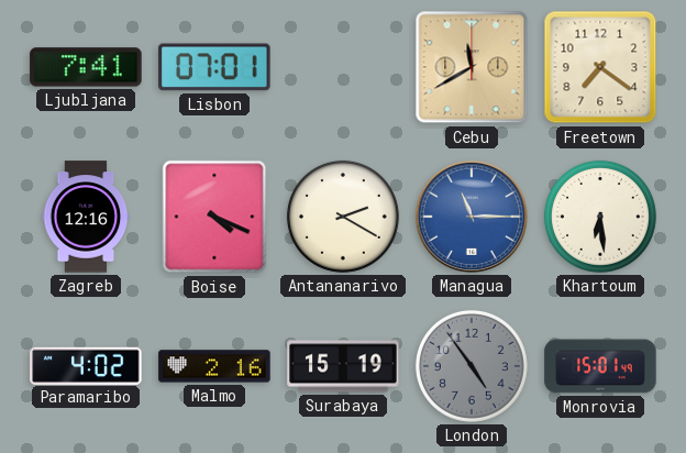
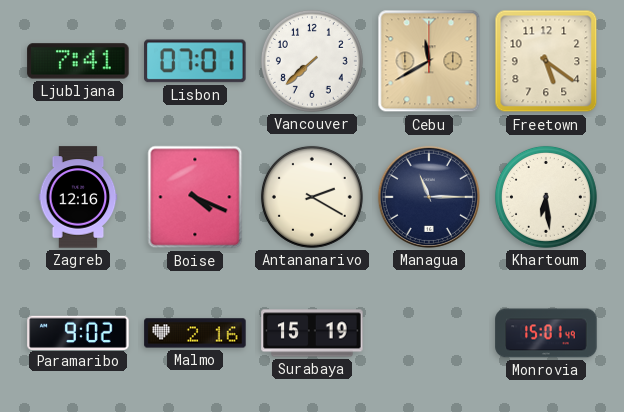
Vancouver: none -> 7:38 (312, 61)
Freetown: 7:21 -> 5:21 (546, 61)
Managua dial: blue -> navy (429, 197)
Paramaribo: 4:02 -> 9:02 (78, 332)
London: 4:54 -> none (472, 366)
